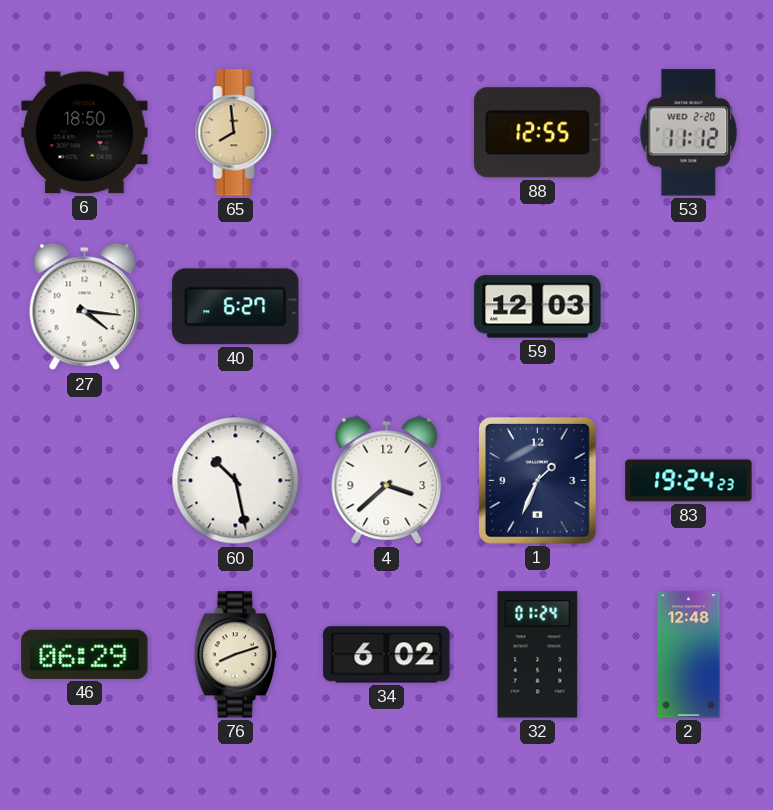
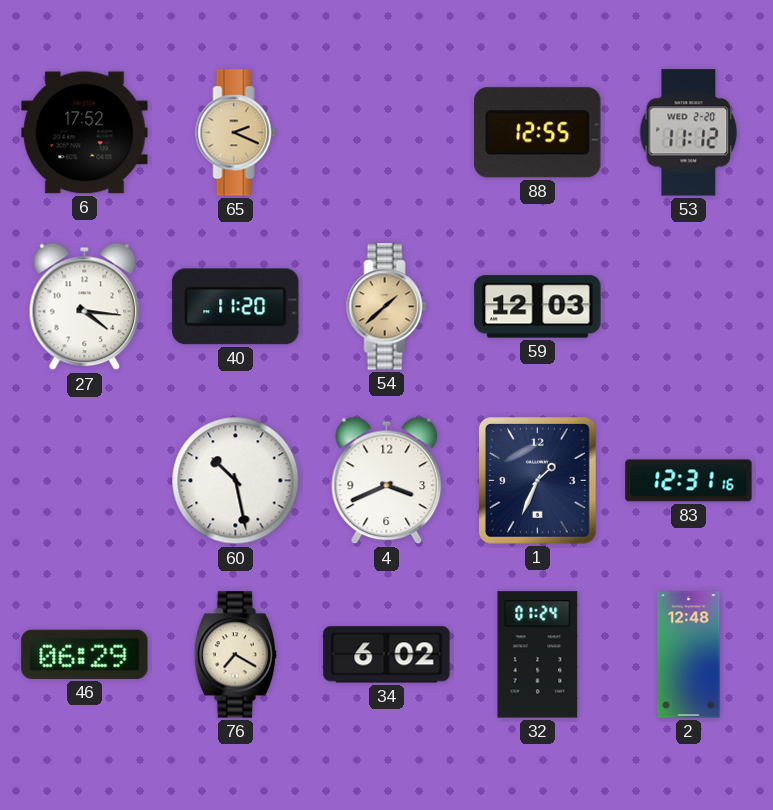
6: 18:50 -> 17:52 (85, 133)
65: 7:59 -> 2:19 (236, 133)
40: 6:27 -> 11:20 (236, 307)
54: none -> 1:38 (387, 307)
4: 3:38 -> 3:41 (387, 481)
83: 19:24 -> 12:31 (689, 481)
76: 8:12 -> 7:20 (236, 655)
